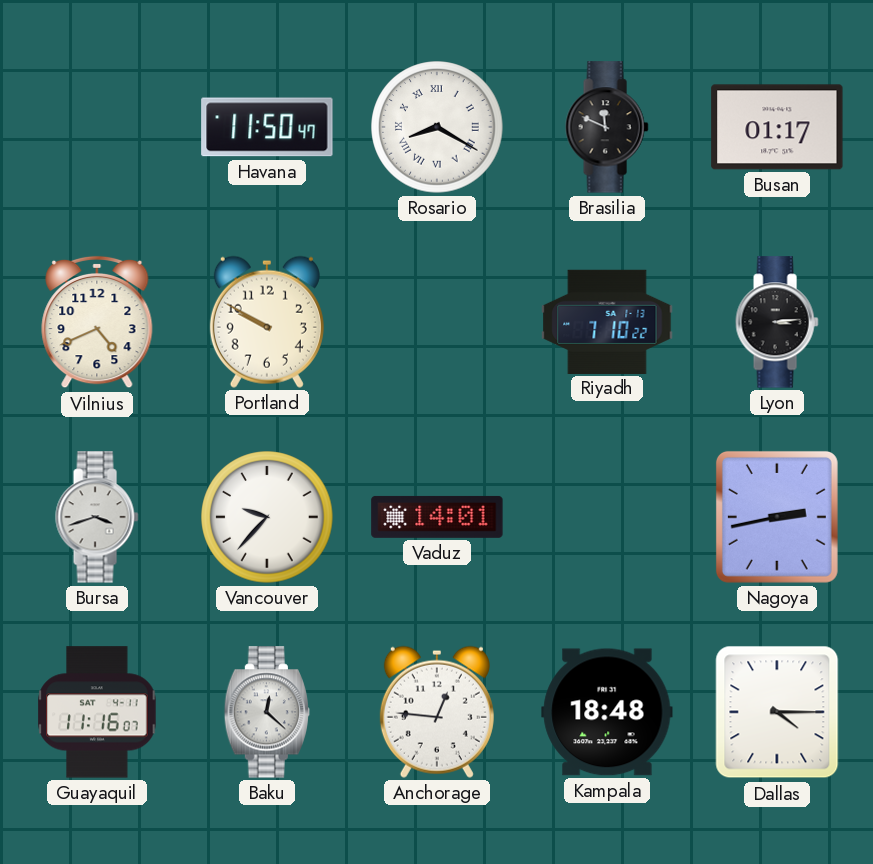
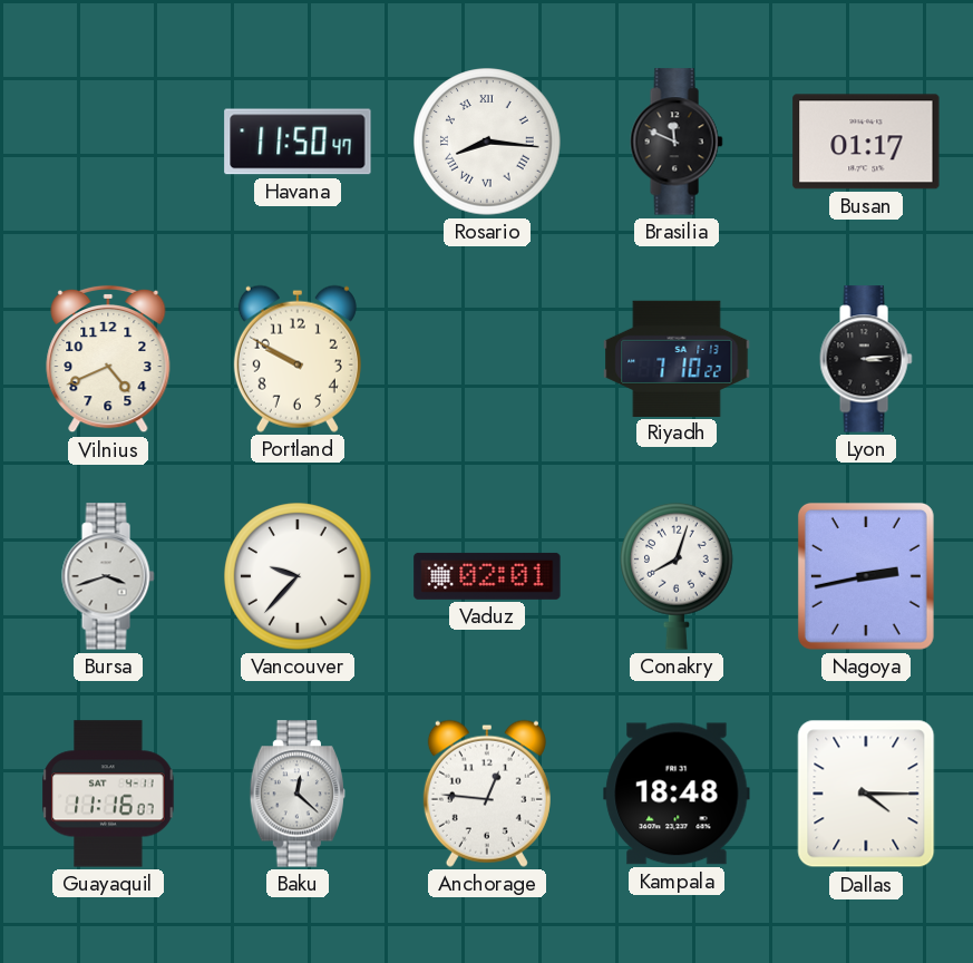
Rosario: 8:20 -> 8:16 (487, 142)
Vaduz: 14:01 -> 02:01 (487, 576)
Conakry: none -> 8:03 (678, 576)
